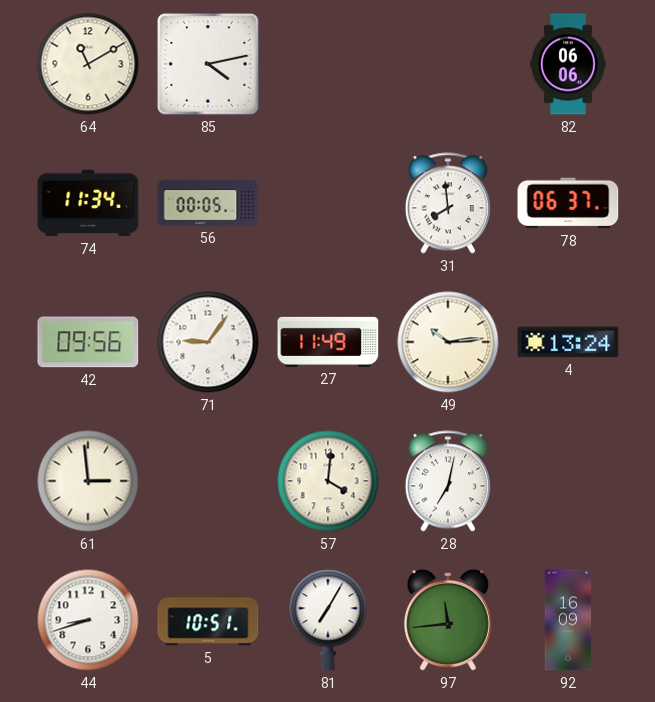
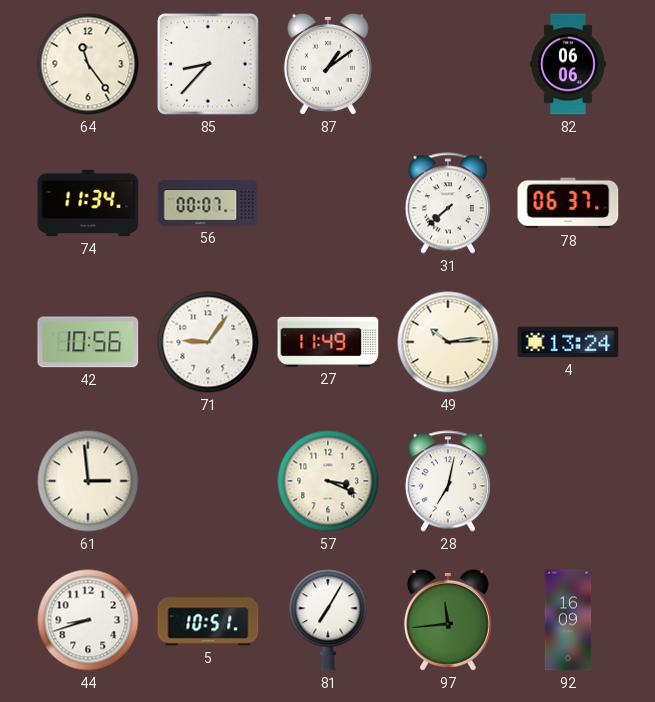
64: 11:10 -> 11:24 (88, 64)
85: 4:13 -> 8:37 (209, 65)
87: none -> 1:09 (328, 64)
56: 00:05 -> 00:07 (208, 203)
31: 7:59 -> 7:38 (448, 203)
42: 09:56 -> 10:56 (88, 342)
57: 4:01 -> 3:19 (328, 481)
